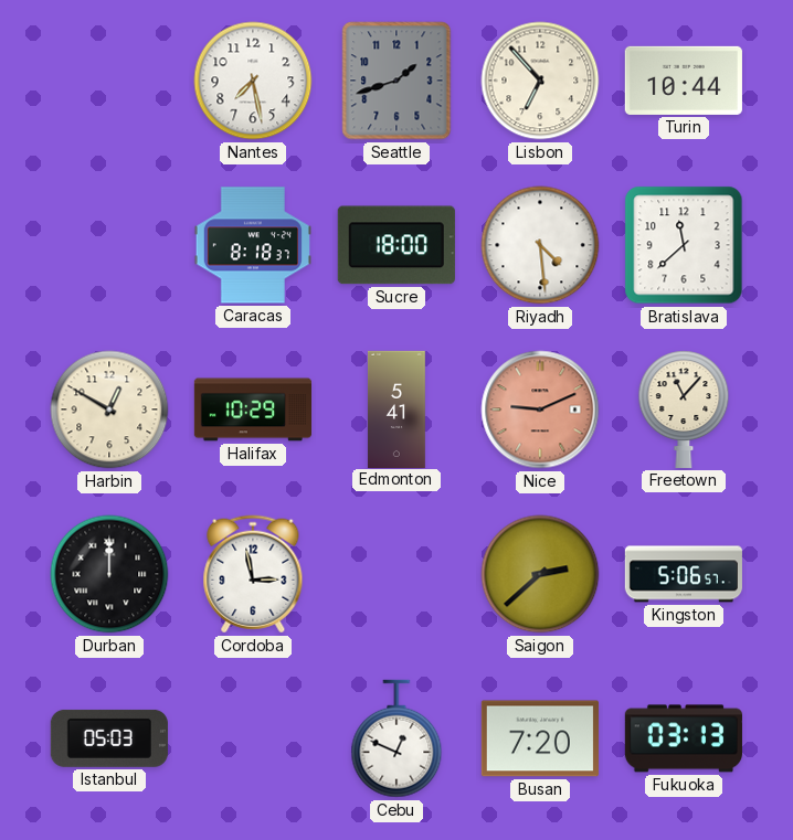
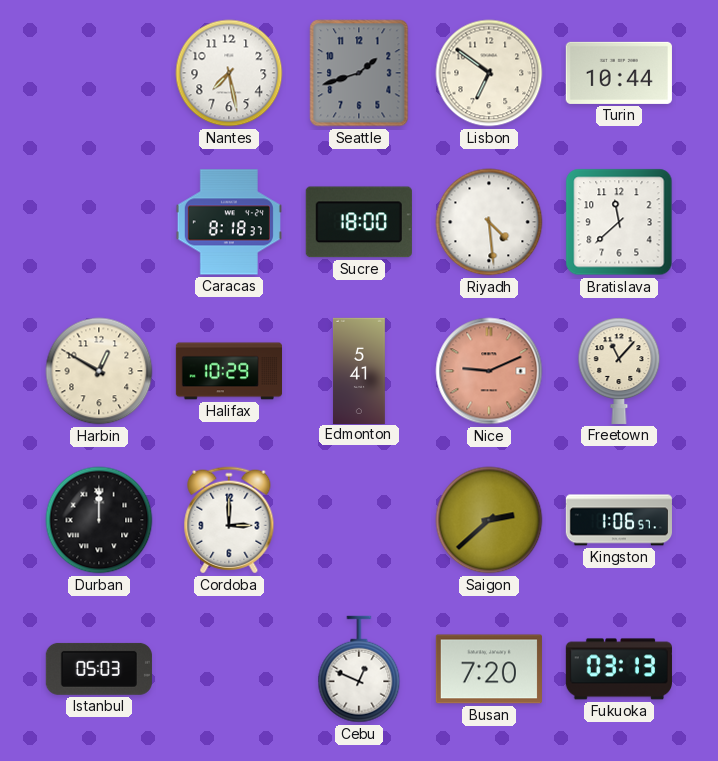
Lisbon: 6:53 -> 6:51 (489, 73)
Cordoba: 2:58 -> 3:00 (229, 520)
Kingston: 5:06 -> 1:06 (618, 520)
